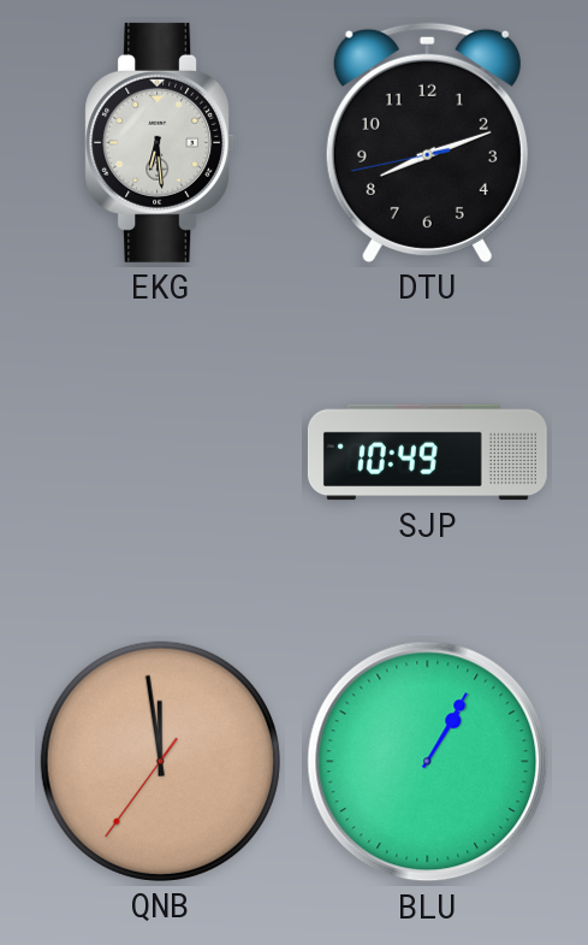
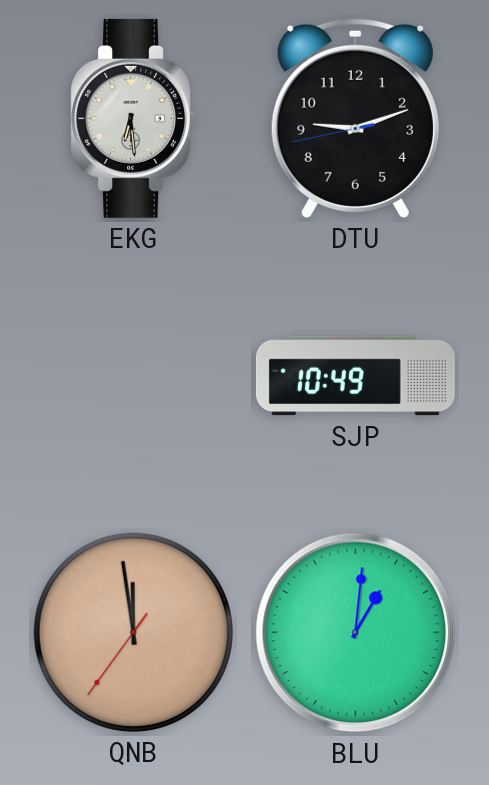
DTU: 8:11 -> 9:11 (355, 118)
BLU: 1:05 -> 1:01 (356, 633)
